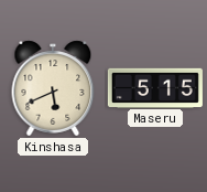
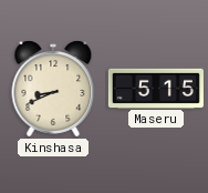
Kinshasa: 5:41 -> 8:41 (53, 89)
